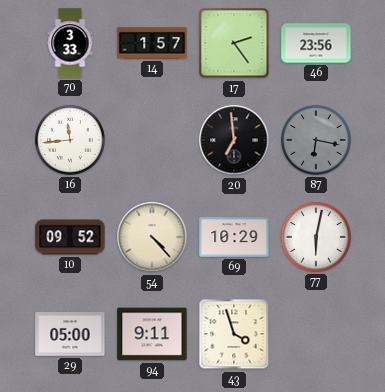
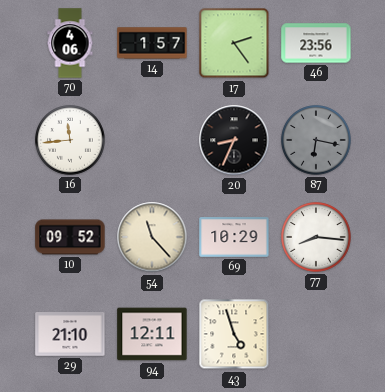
70: 3:33 -> 4:06 (70, 43)
20: 6:59 -> 8:34 (234, 140)
54: 4:23 -> 11:23 (152, 237)
77: 6:02 -> 8:16 (317, 238)
29: 05:00 -> 21:10 (70, 334)
94: 9:11 -> 12:11 (152, 334)
43: 3:57 -> 4:57 (234, 334)
